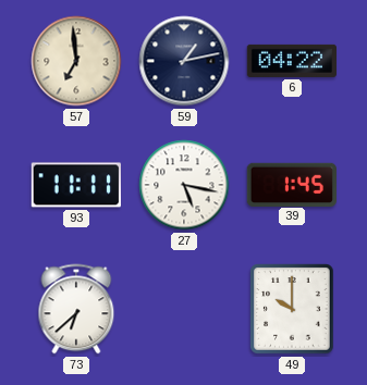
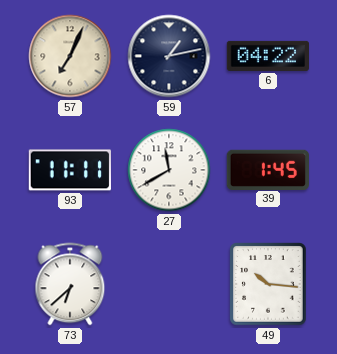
57: 6:59 -> 7:04 (70, 56)
27: 5:17 -> 11:40 (169, 170)
49: 10:00 -> 10:16 (268, 284)
